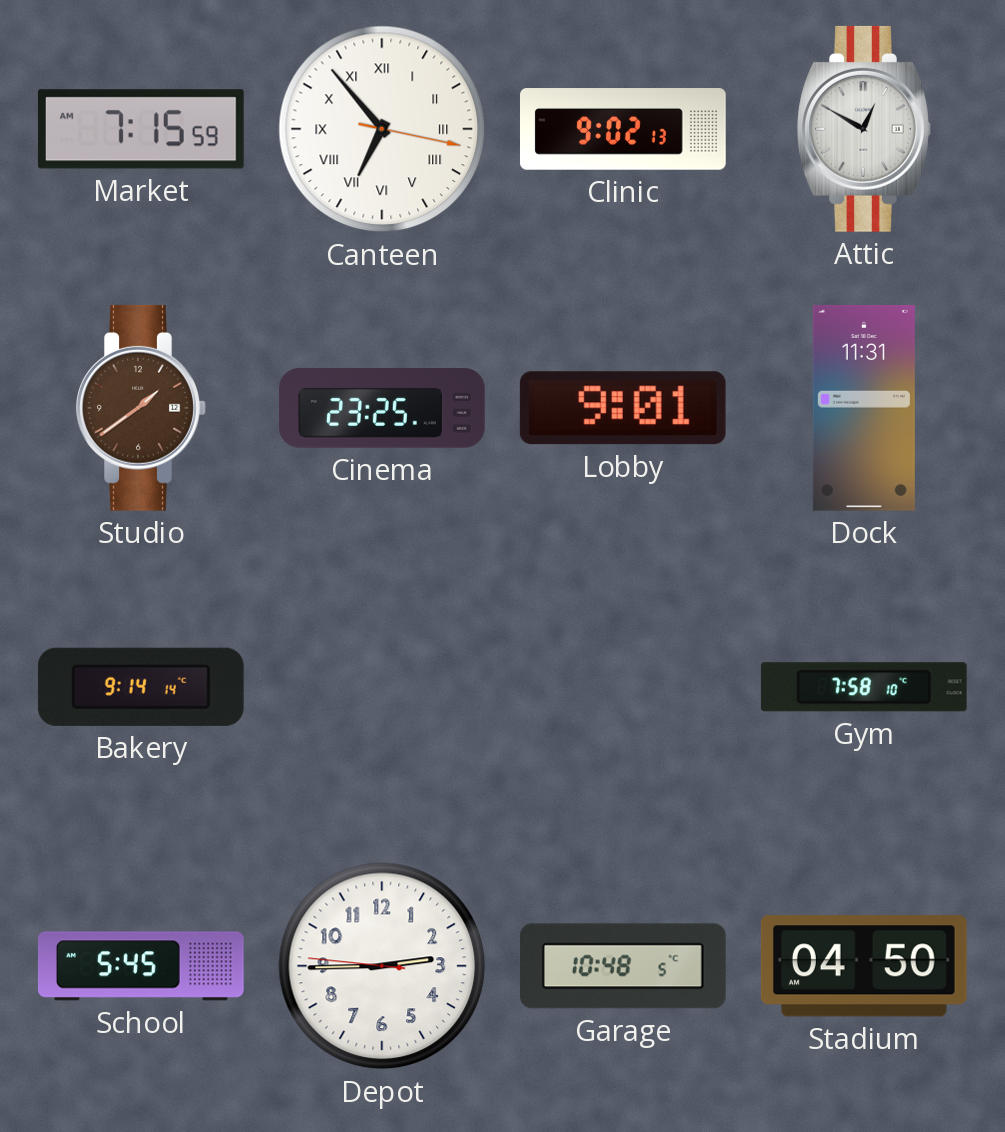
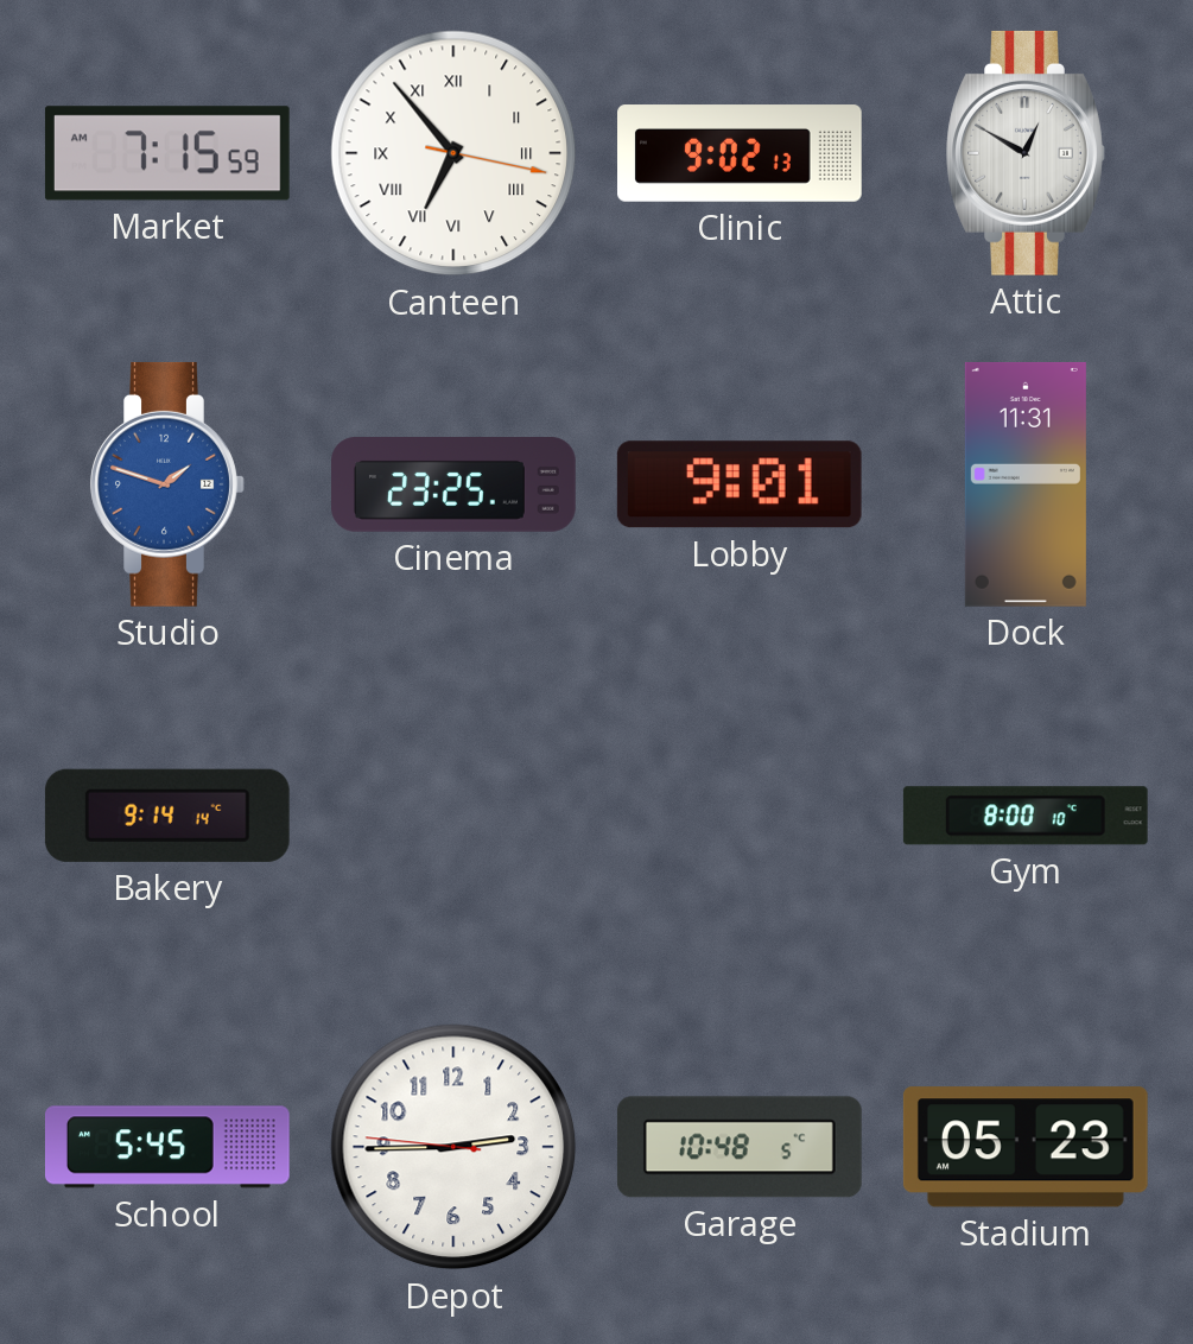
Studio: 1:39 -> 1:48 (167, 484)
Studio dial: brown -> blue (167, 484)
Gym: 7:58 -> 8:00 (1026, 816)
Stadium: 04:50 -> 05:23 (1026, 1147)
